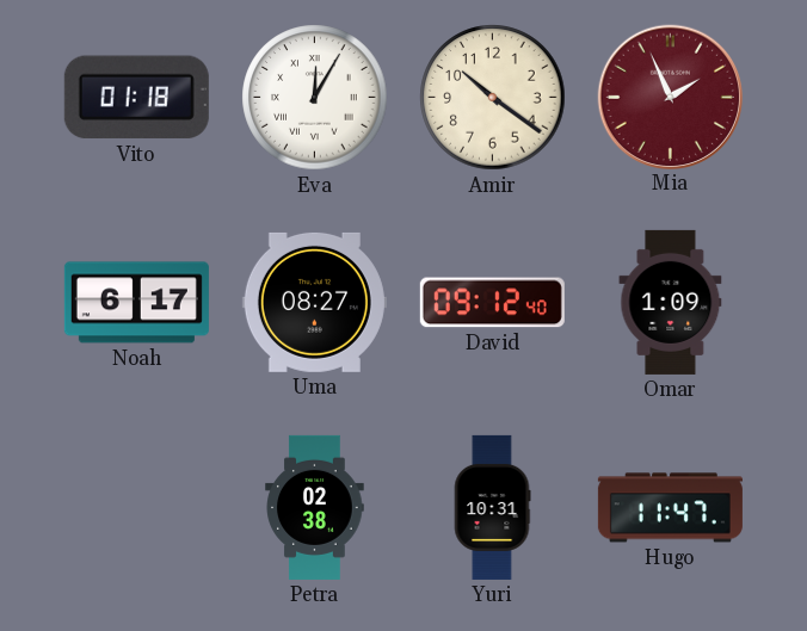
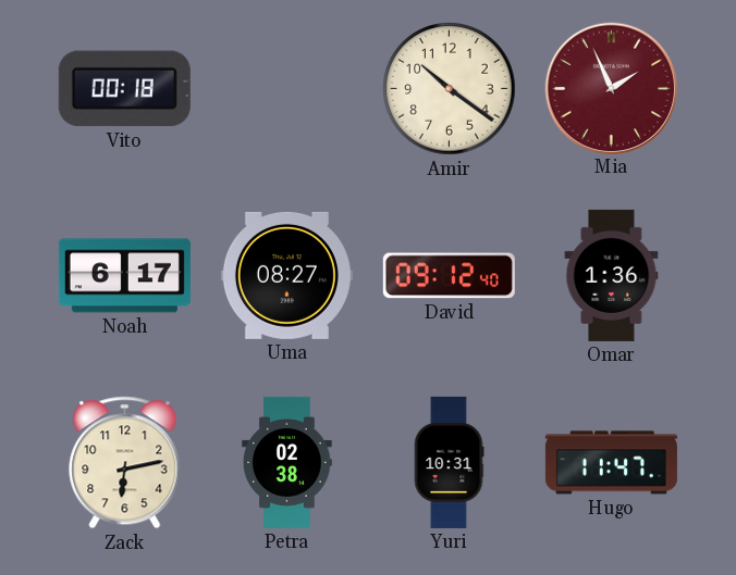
Vito: 01:18 -> 00:18 (124, 89)
Eva: 12:05 -> none (315, 98)
Omar: 1:09 -> 1:36 (612, 275)
Zack: none -> 6:13 (125, 463)
